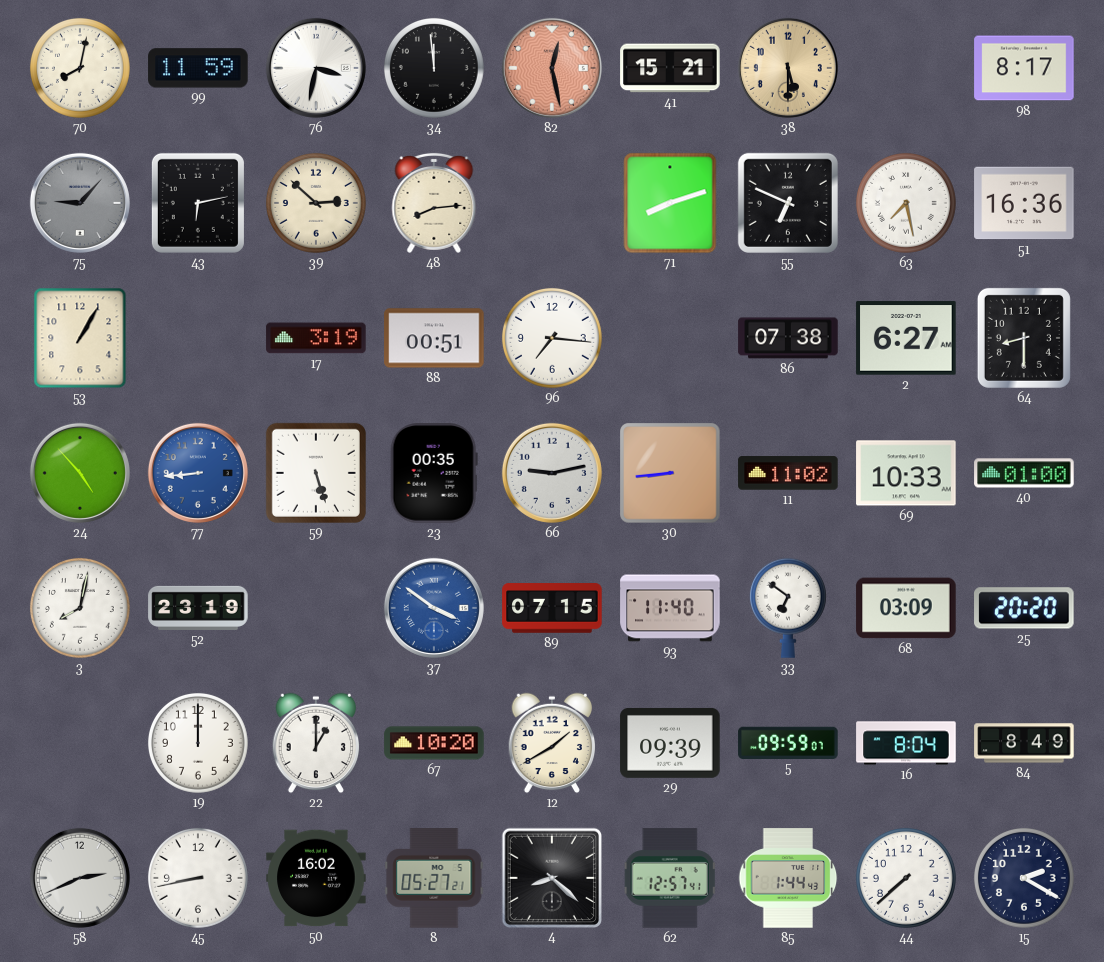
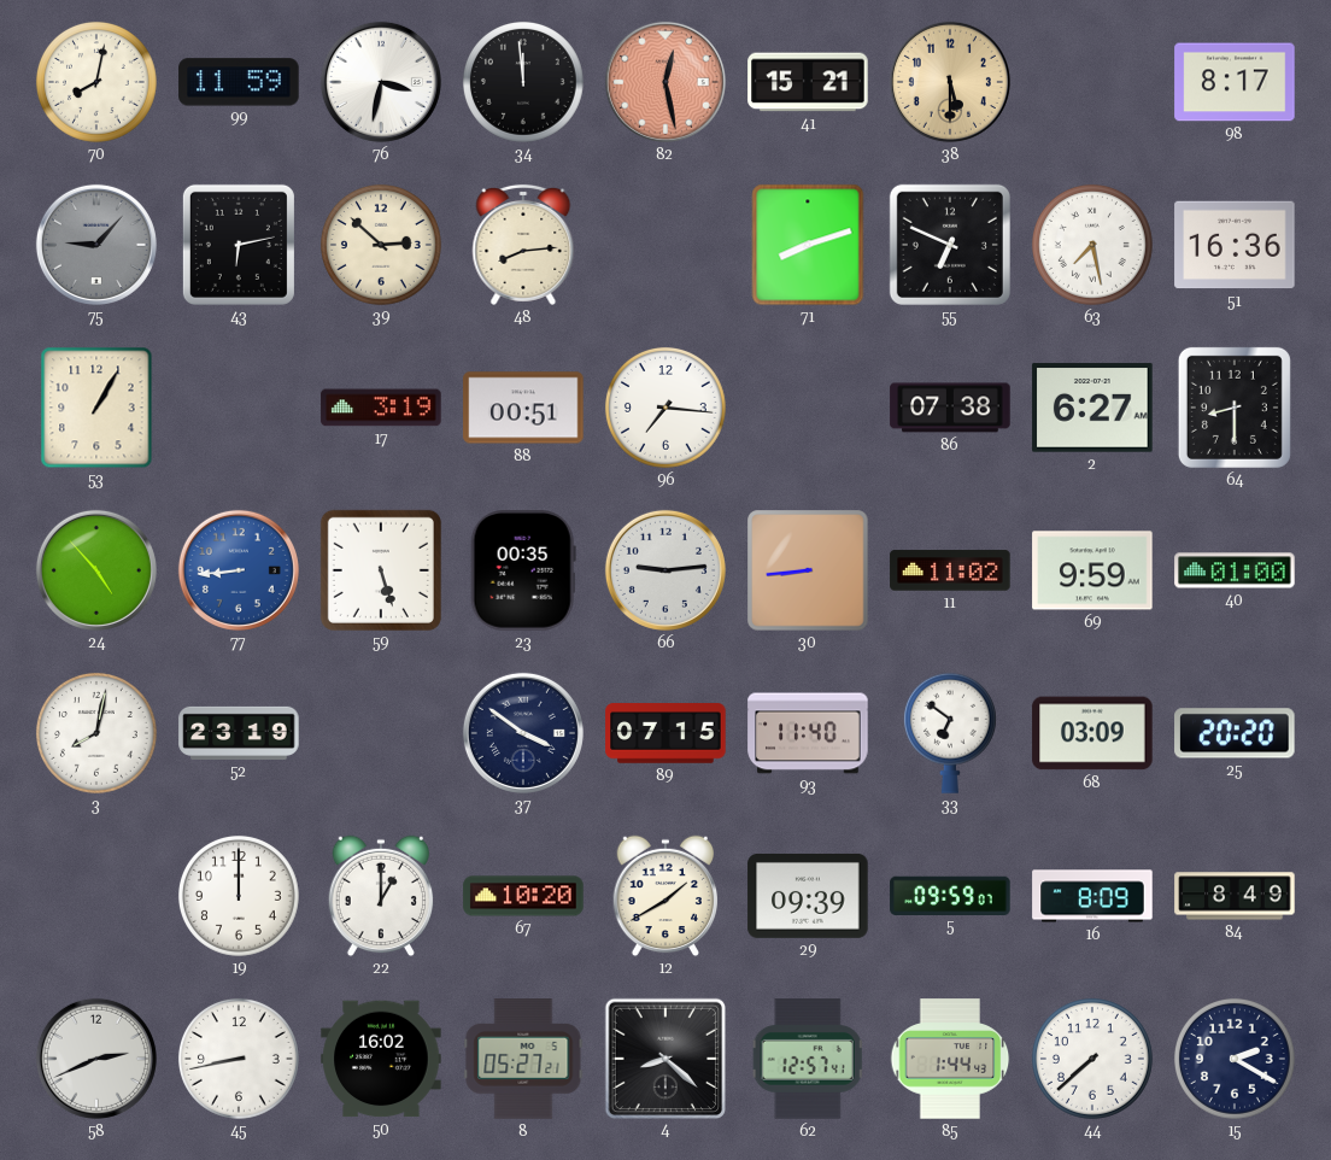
66: 9:13 -> 9:14 (665, 570)
69: 10:33 -> 9:59 (1092, 570)
37 dial: blue -> navy (523, 733)
16: 8:04 -> 8:09 (1092, 896)
